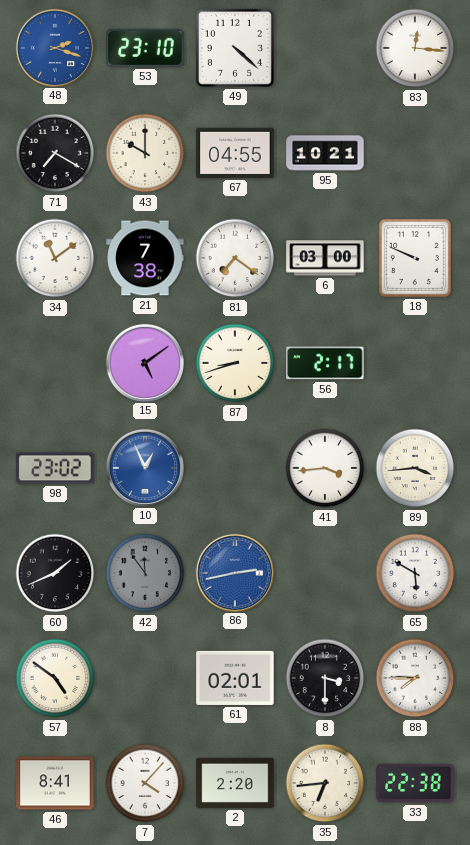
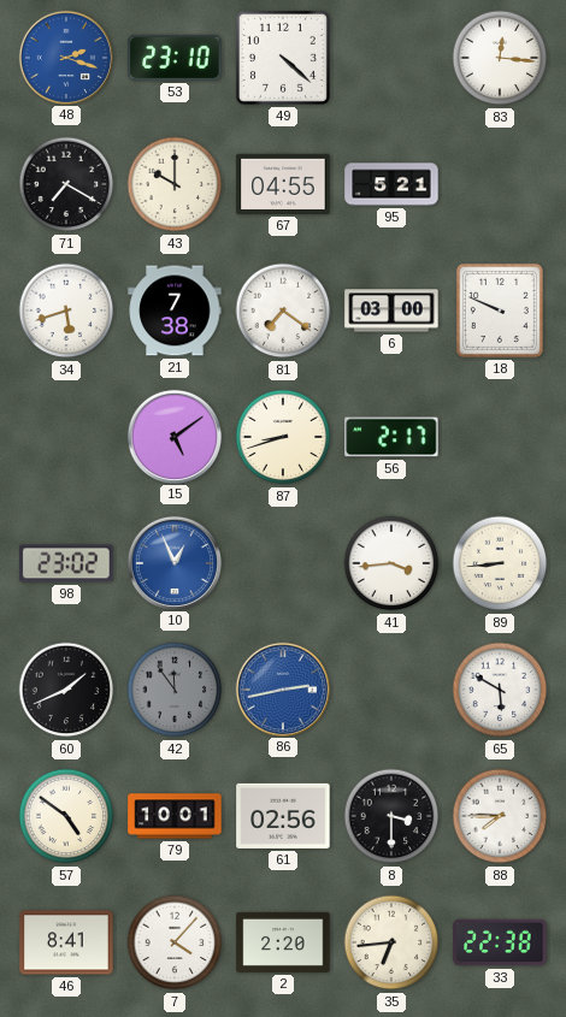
95: 10:21 -> 5:21 (391, 184)
34: 11:09 -> 5:42 (66, 311)
89: 3:44 -> 8:44 (500, 563)
79: none -> 10:01 (175, 816)
61: 02:01 -> 02:56 (283, 816)
